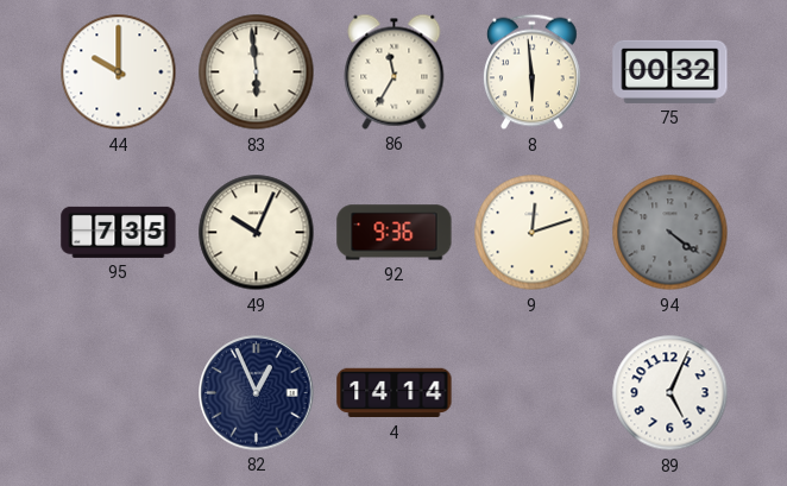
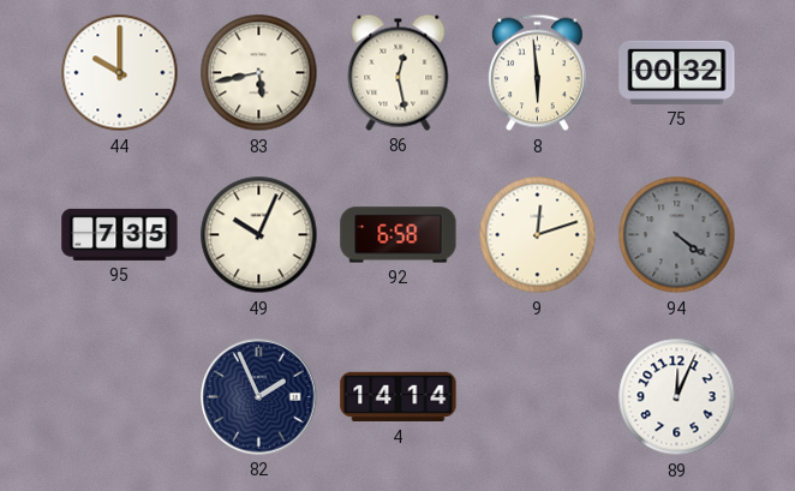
83: 5:59 -> 5:43 (259, 73)
86: 11:35 -> 12:28 (399, 72)
92: 9:36 -> 6:58 (399, 235)
82: 12:56 -> 1:56 (259, 397)
89: 5:04 -> 12:04 (677, 397)
